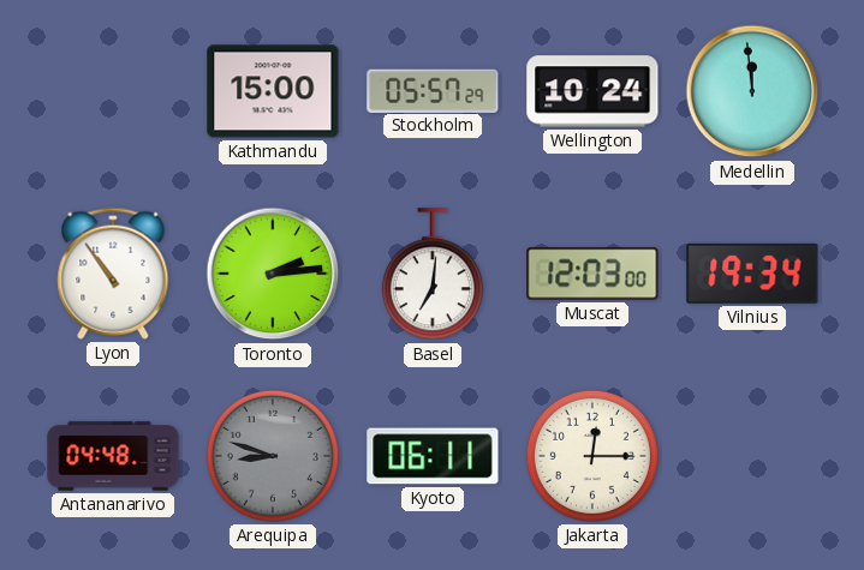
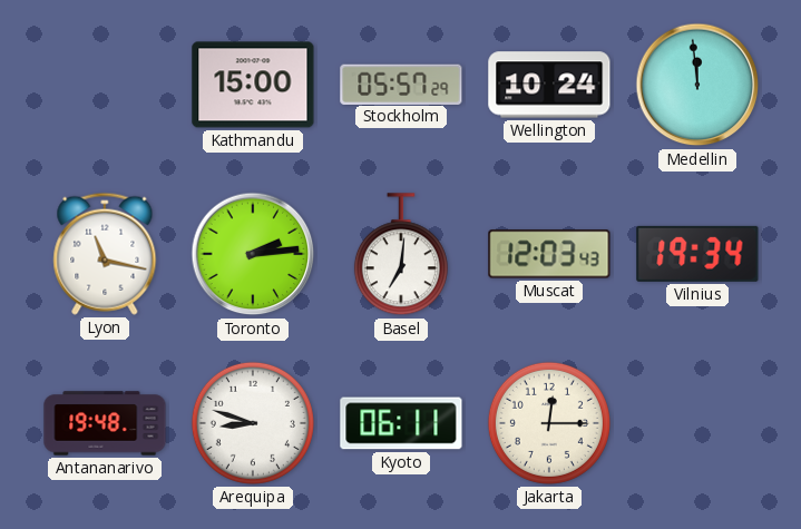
Lyon: 10:54 -> 11:17 (105, 254)
Muscat: 12:03:00 -> 12:03:43 (549, 254)
Antananarivo: 04:48 -> 19:48 (105, 423)
Arequipa dial: grey -> white (253, 423)
